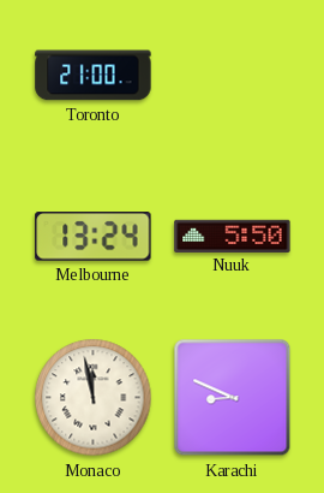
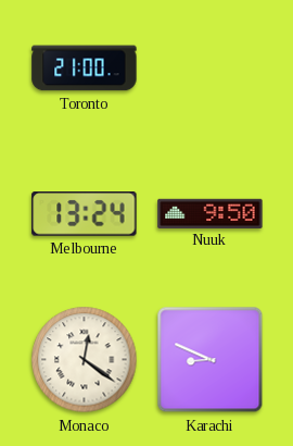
Nuuk: 5:50 -> 9:50 (211, 213)
Monaco: 11:58 -> 12:21 (85, 360)
